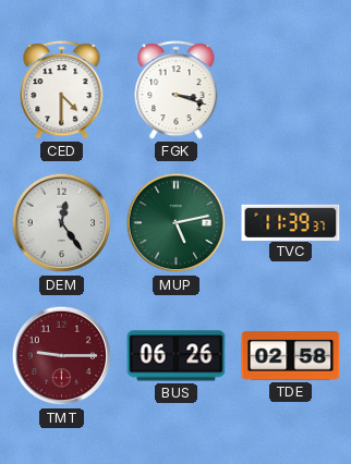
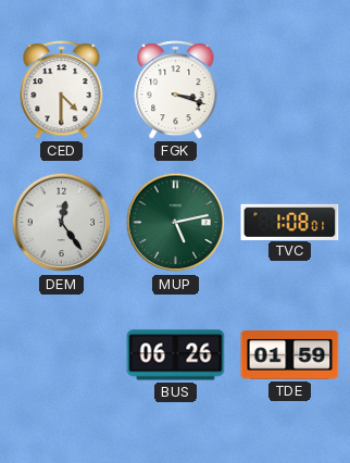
TVC: 11:39 -> 1:08 (290, 222)
TMT: 9:15 -> none (62, 356)
TDE: 02:58 -> 01:59 (290, 355)
